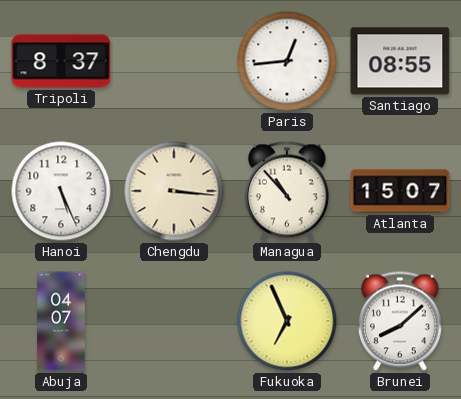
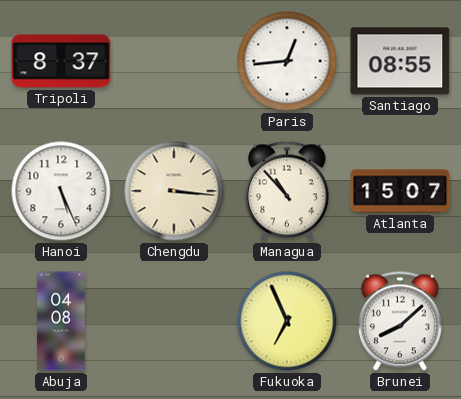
Abuja: 04:07 -> 04:08 (61, 321)
